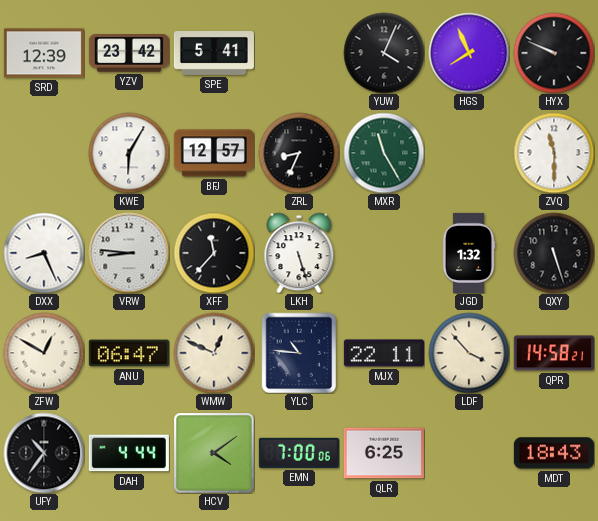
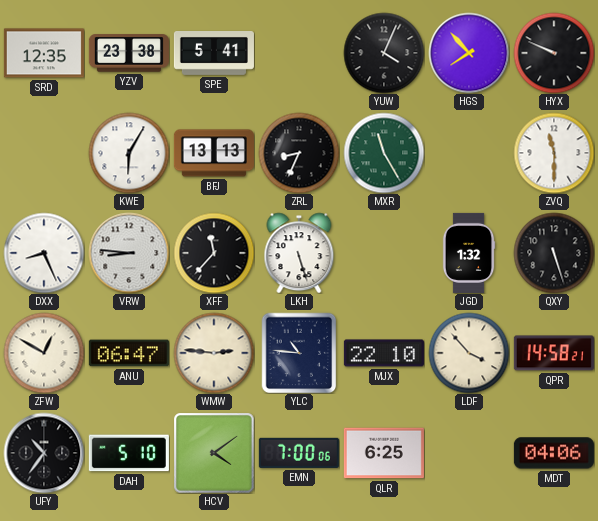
SRD: 12:39 -> 12:35 (44, 53)
YZV: 23:42 -> 23:38 (129, 53)
HGS: 7:56 -> 7:53 (469, 53)
BFJ: 12:57 -> 13:13 (214, 153)
WMW: 12:49 -> 2:46 (214, 353)
MJX: 22:11 -> 22:10 (384, 353)
DAH: 4:44 -> 5:10 (129, 453)
MDT: 18:43 -> 04:06 (554, 453)
